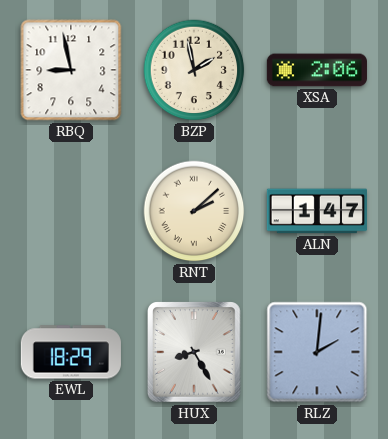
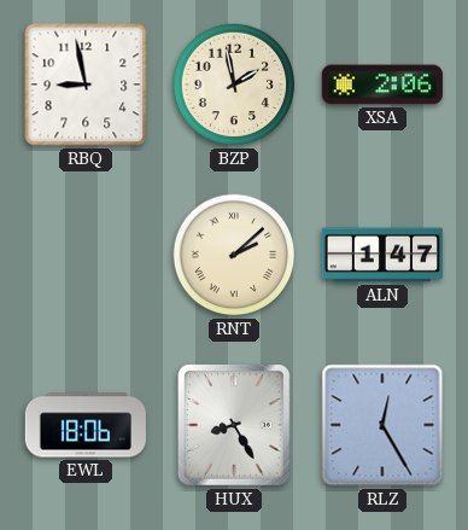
EWL: 18:29 -> 18:06 (86, 425)
RLZ: 2:01 -> 12:25 (382, 425)
